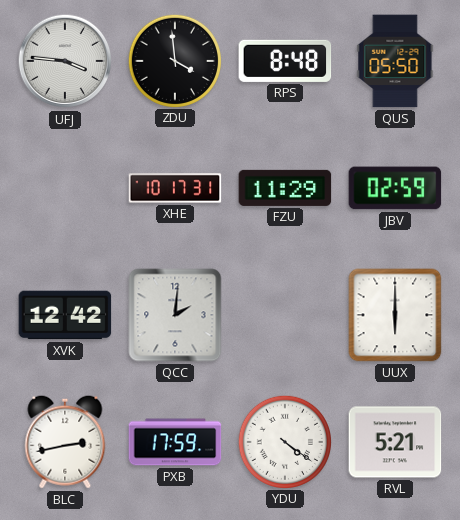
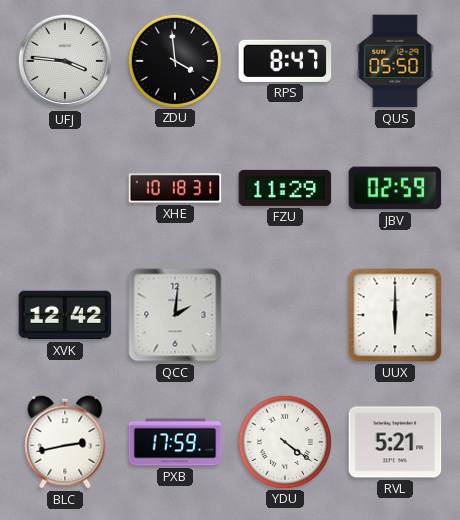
RPS: 8:48 -> 8:47 (285, 61)
XHE: 10:17 -> 10:18 (175, 188)
